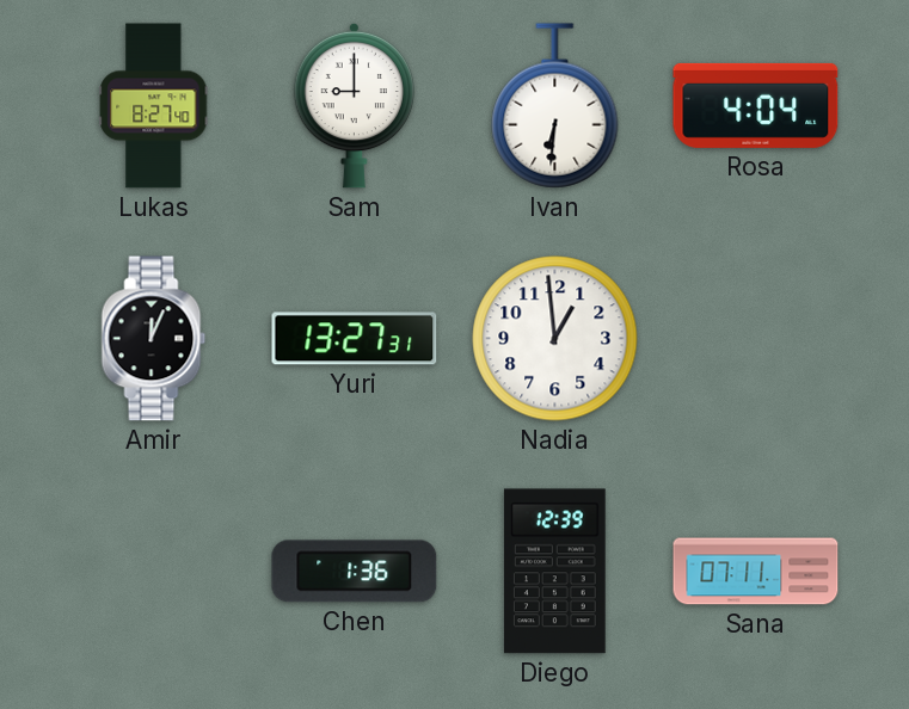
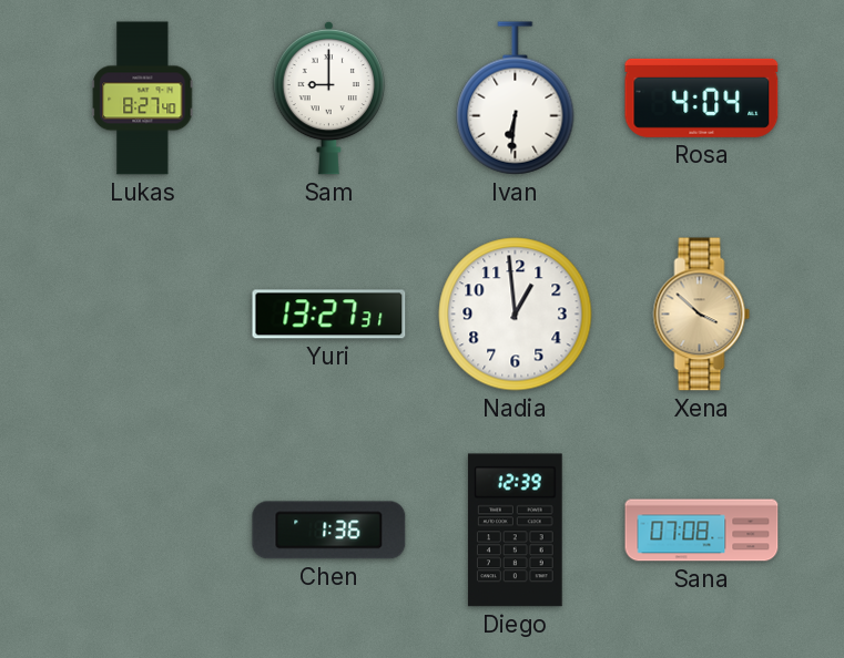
Amir: 12:04 -> none (154, 339)
Xena: none -> 3:52 (702, 315)
Sana: 07:11 -> 07:08 (702, 531)
